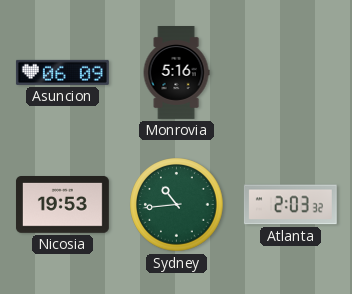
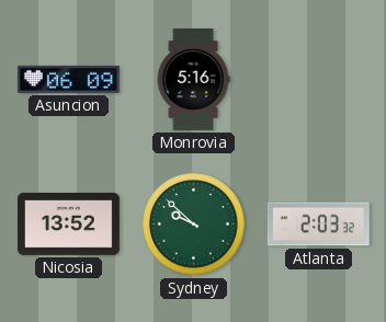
Nicosia: 19:53 -> 13:52 (68, 225)
Sydney: 10:44 -> 9:52 (194, 225)
